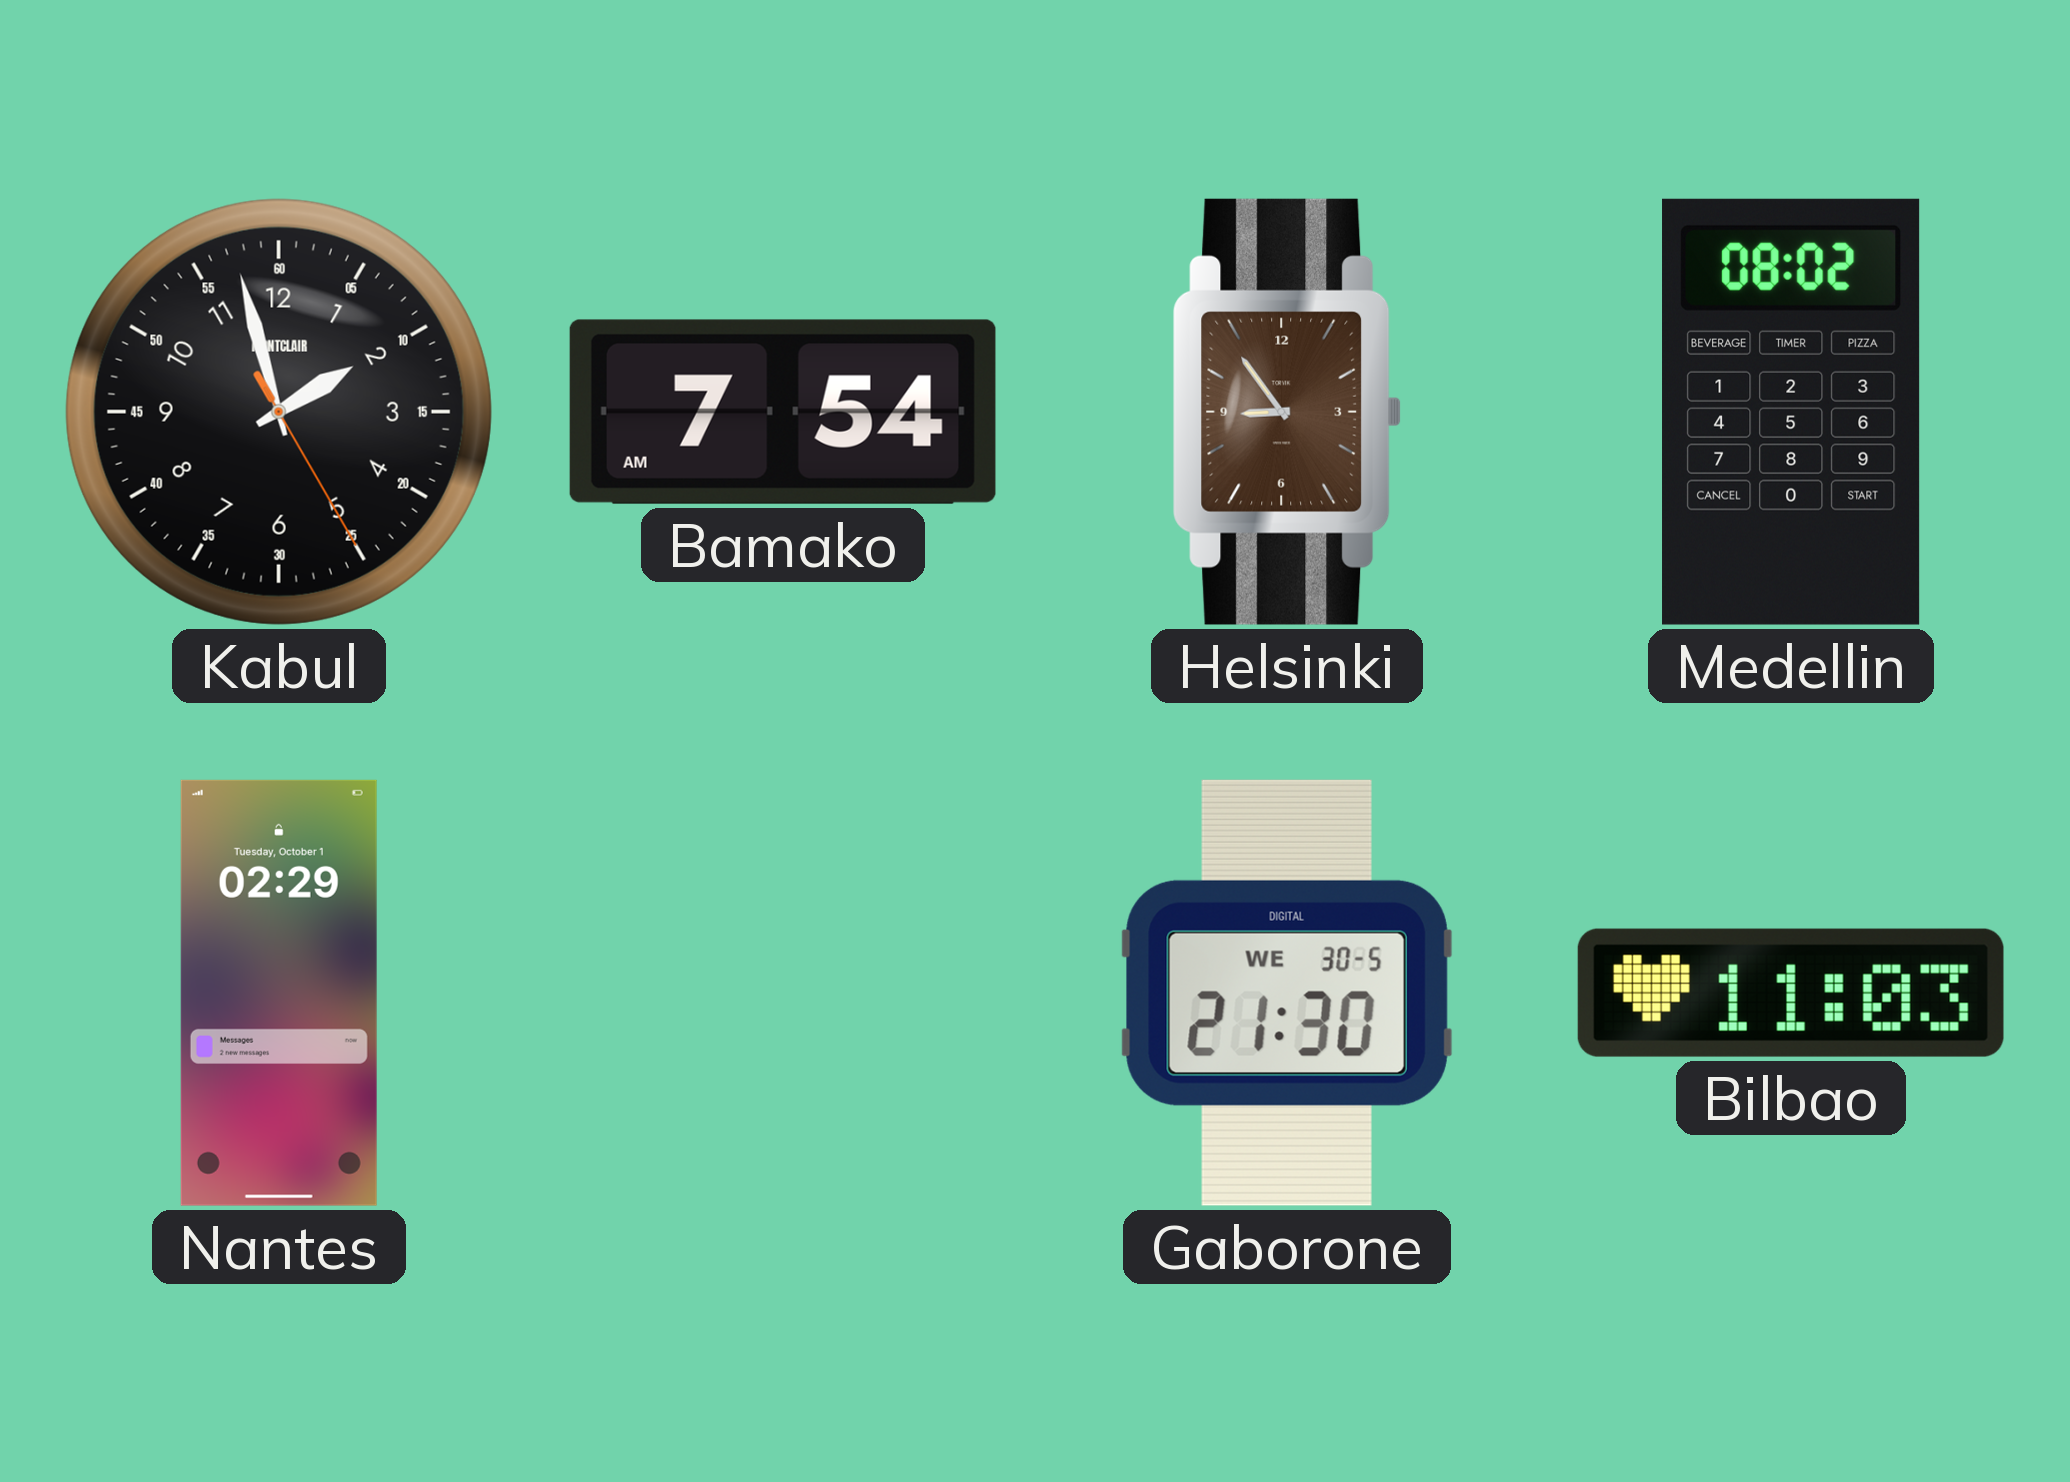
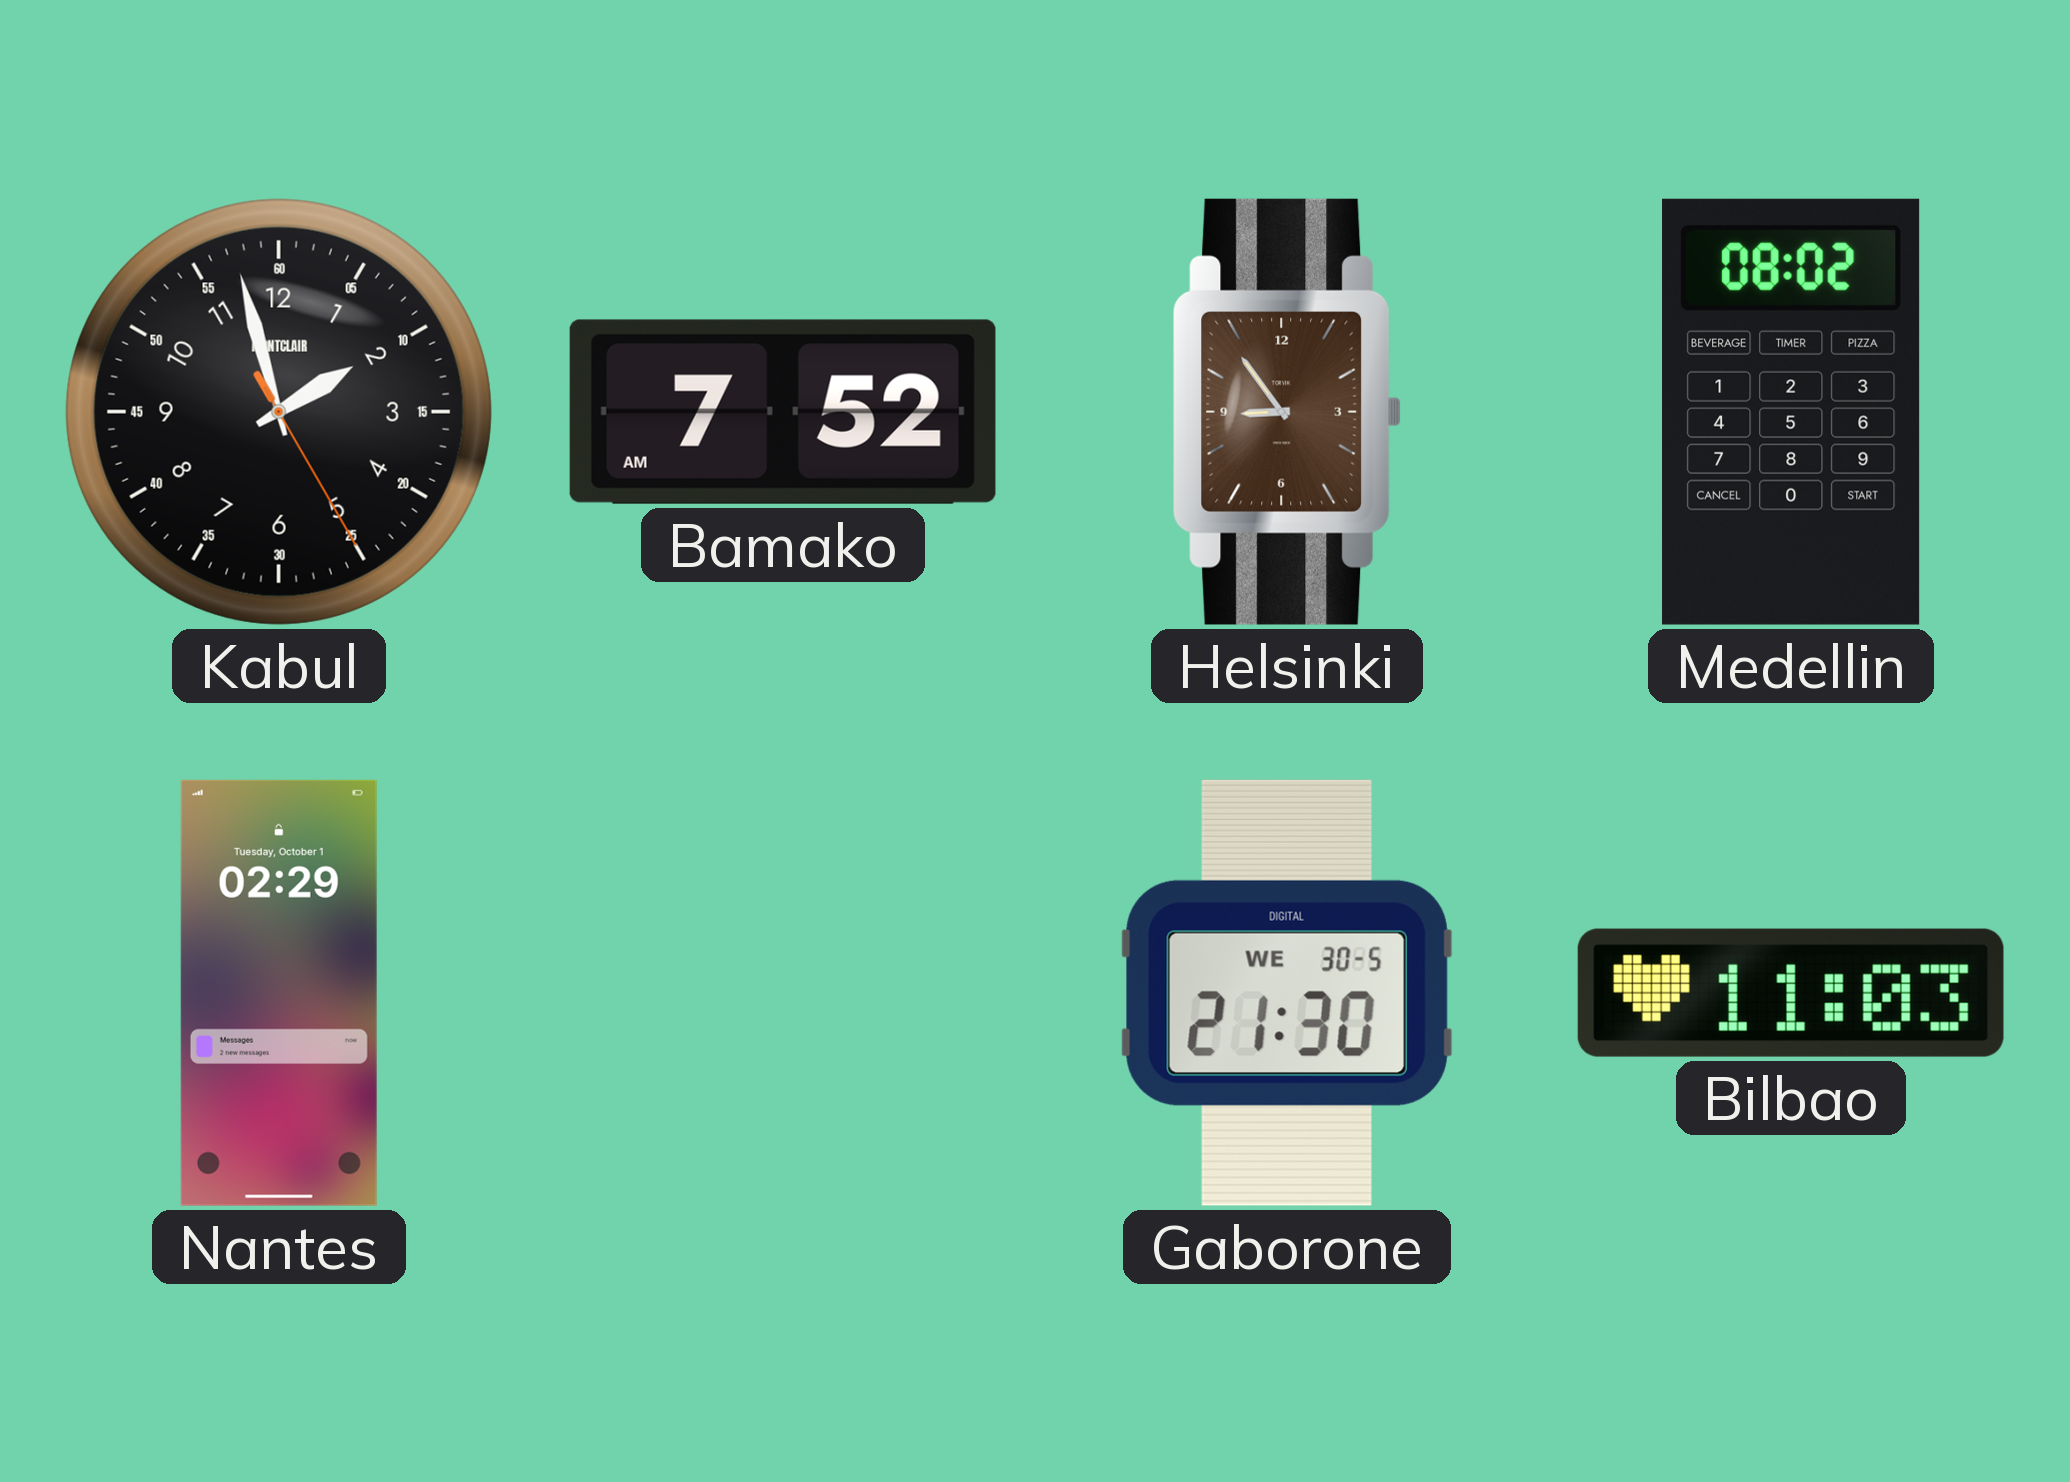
Bamako: 7:54 -> 7:52 (783, 412)
